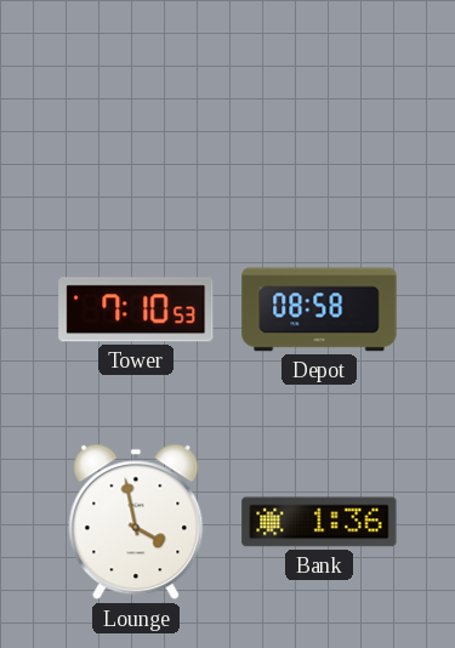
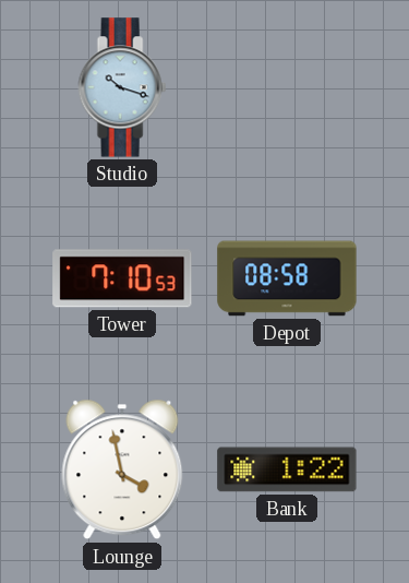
Studio: none -> 10:18 (122, 87)
Bank: 1:36 -> 1:22 (287, 469)
